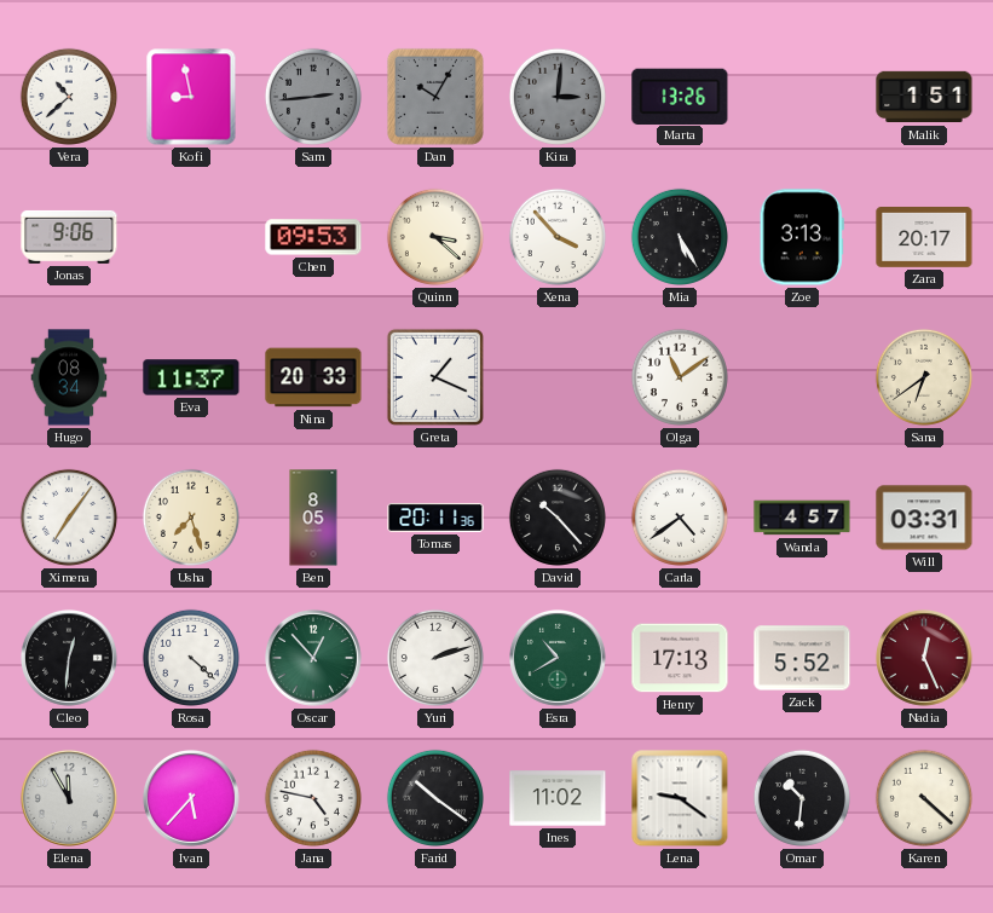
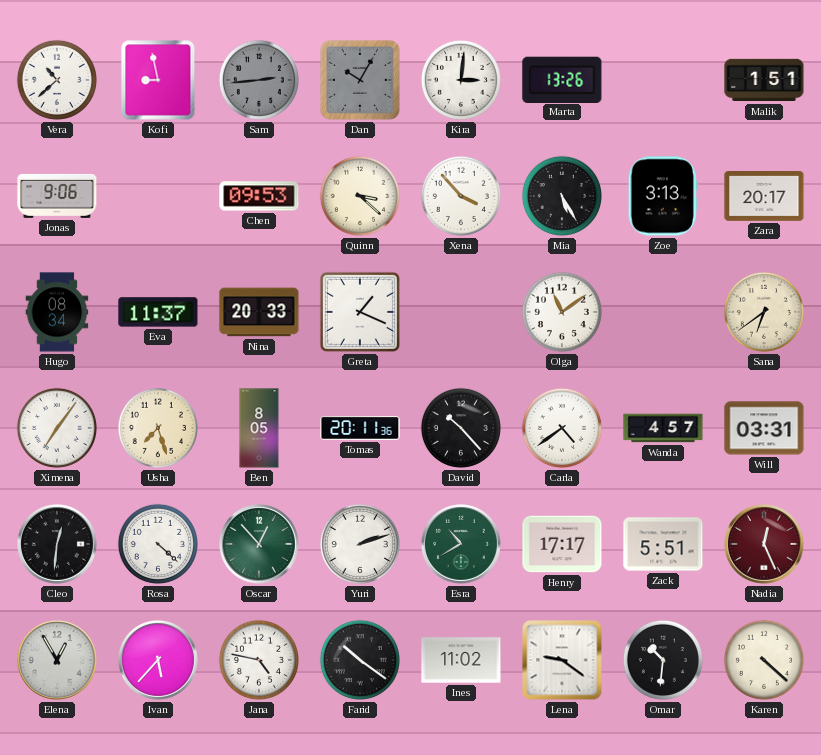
Kira dial: grey -> white (461, 80)
Henry: 17:13 -> 17:17 (562, 544)
Zack: 5:52 -> 5:51 (663, 544)
Elena: 11:55 -> 12:55 (57, 660)
